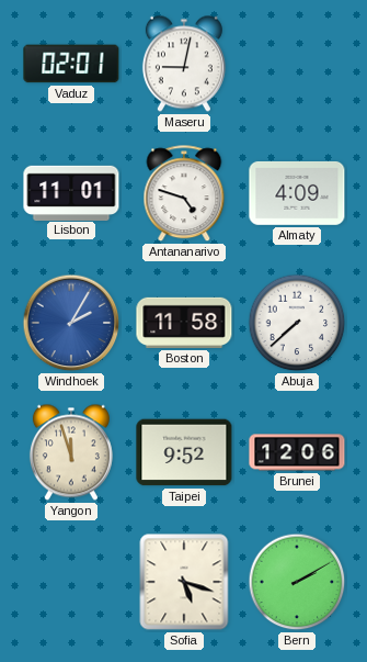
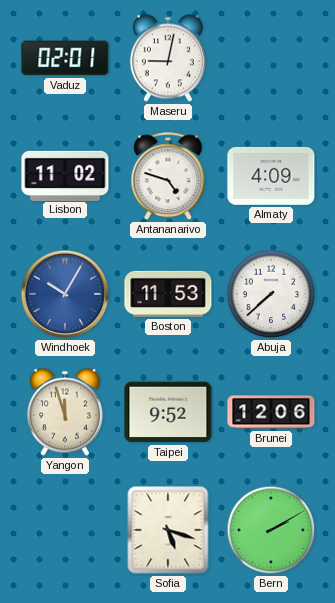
Lisbon: 11:01 -> 11:02 (65, 175)
Windhoek: 2:05 -> 10:05 (65, 294)
Boston: 11:58 -> 11:53 (168, 294)
